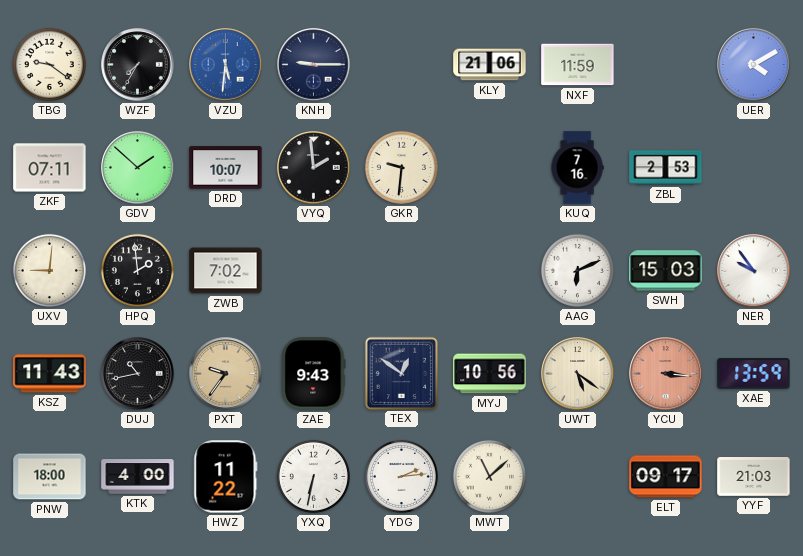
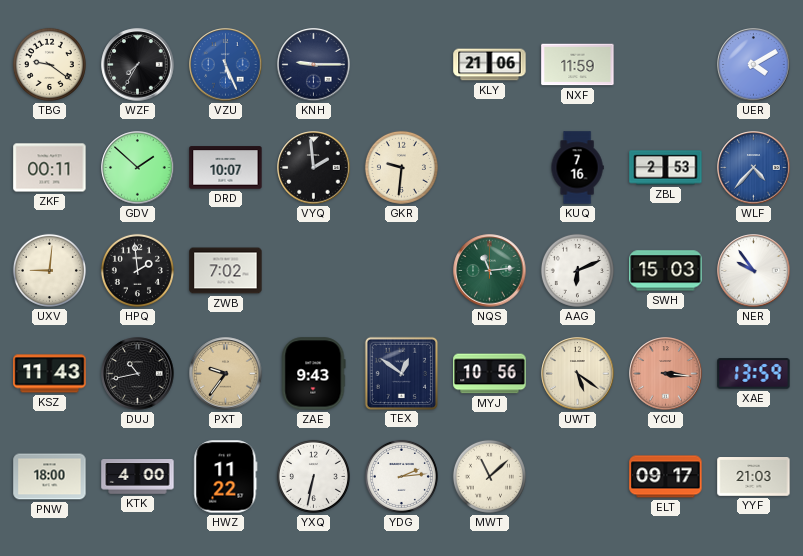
VZU: 5:31 -> 5:26 (226, 65)
ZKF: 07:11 -> 00:11 (50, 168)
WLF: none -> 4:37 (754, 168)
NQS: none -> 11:14 (490, 271)
